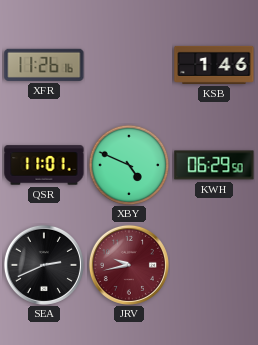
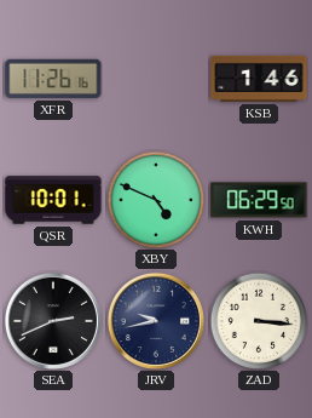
QSR: 11:01 -> 10:01 (53, 200)
JRV dial: burgundy -> navy (156, 321)
ZAD: none -> 3:16 (259, 321)
